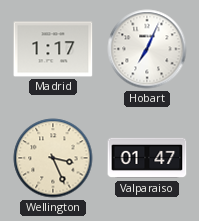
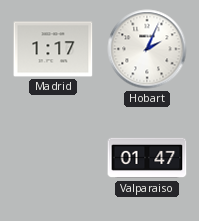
Hobart: 7:04 -> 2:04 (147, 49)
Wellington: 3:26 -> none (53, 158)
